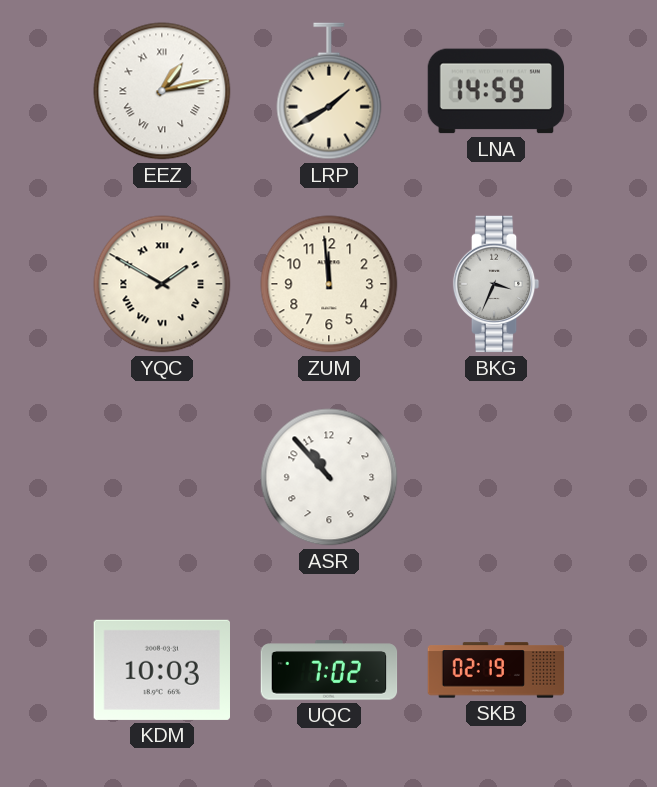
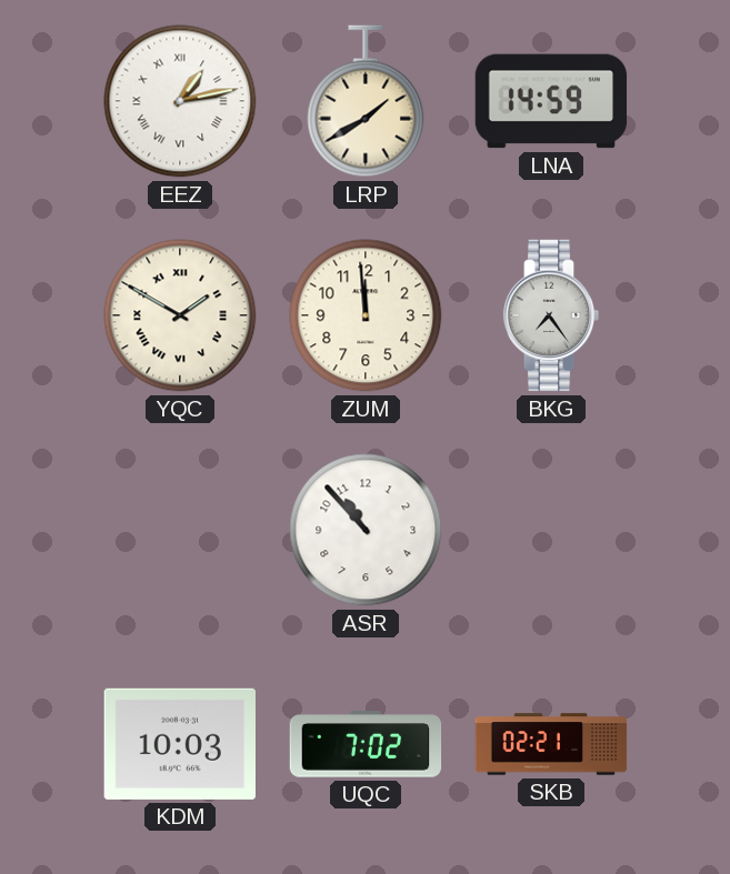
BKG: 3:34 -> 7:24 (551, 315)
SKB: 02:19 -> 02:21 (551, 744)
